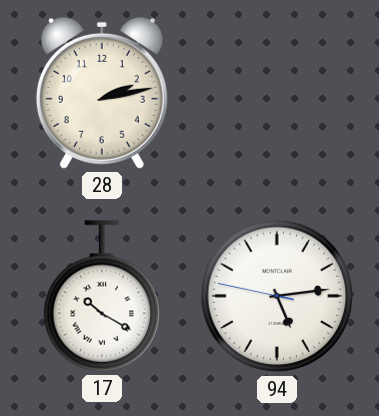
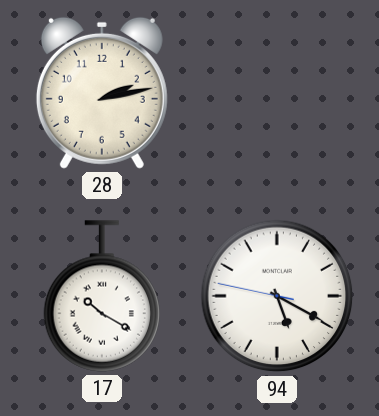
94: 5:13 -> 5:19 (277, 296)
